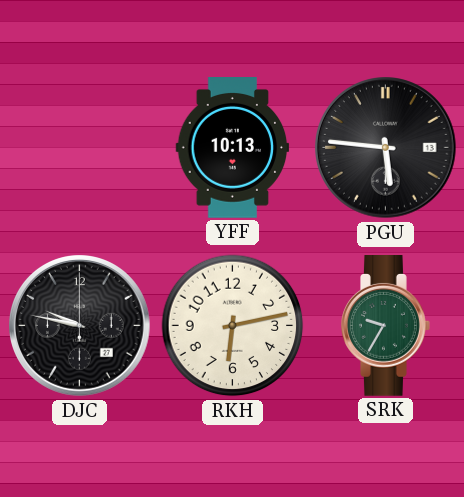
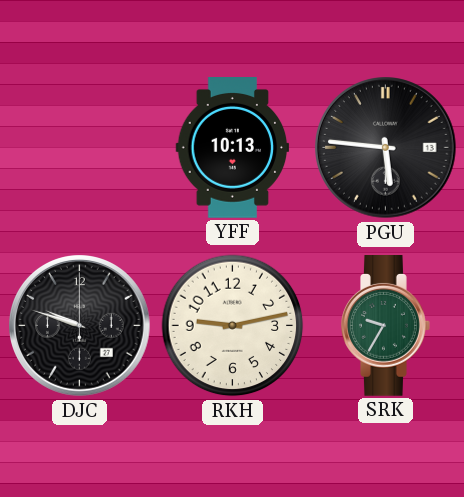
DJC: 9:47 -> 9:48 (80, 326)
RKH: 6:13 -> 9:13 (233, 326)
